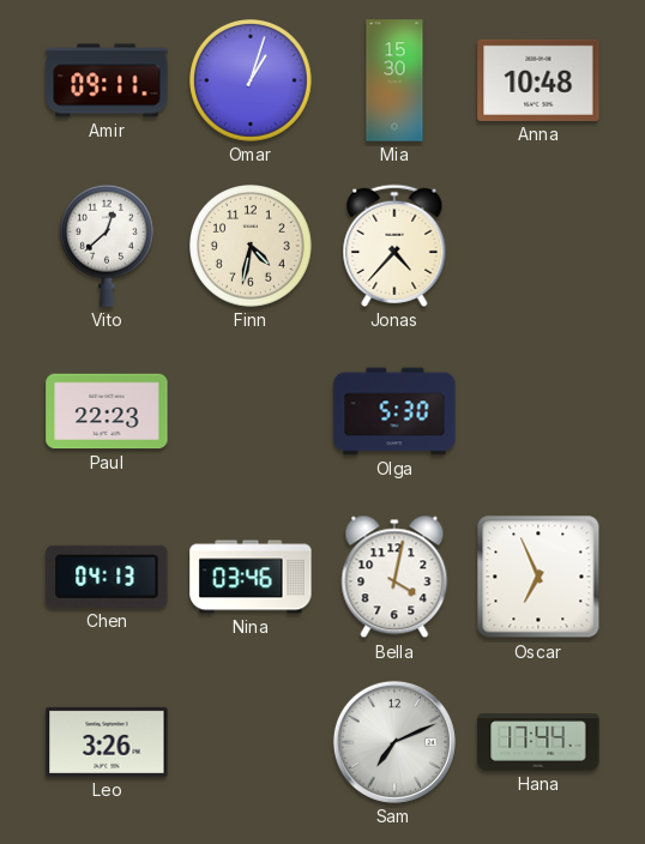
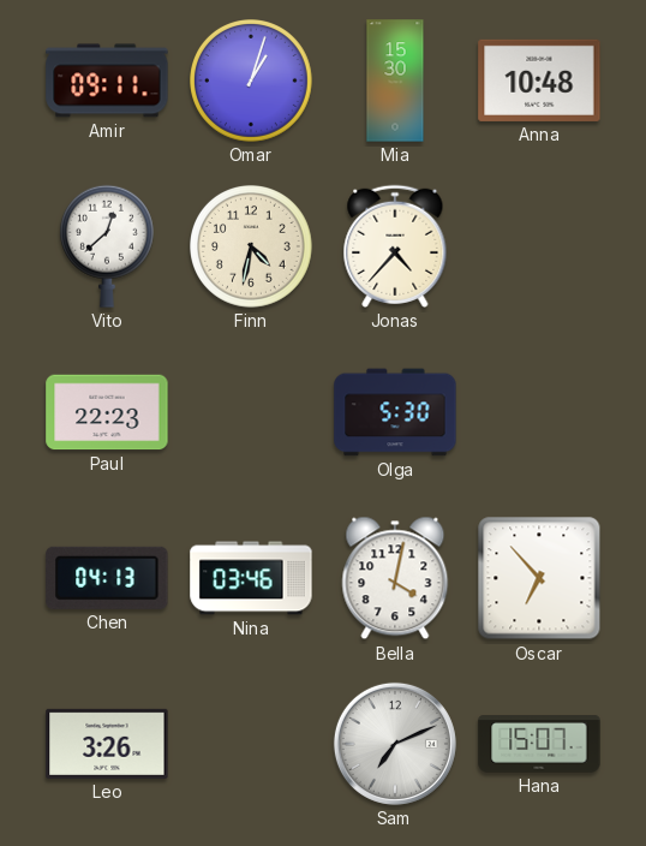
Oscar: 6:56 -> 6:53 (539, 578)
Hana: 17:44 -> 15:07 (539, 744)
